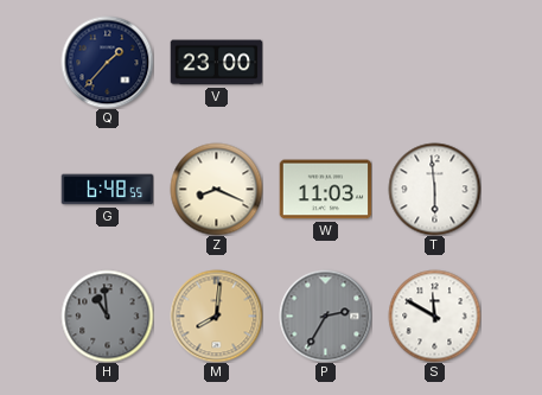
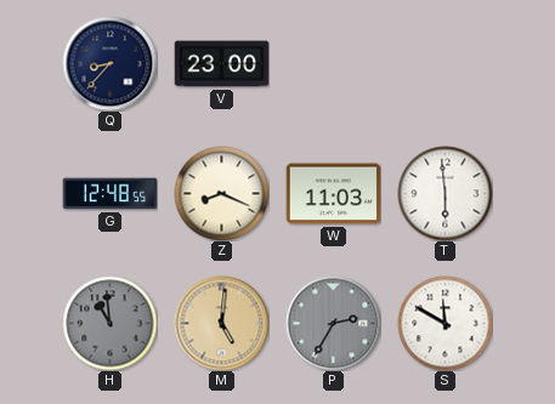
Q: 1:37 -> 8:37 (109, 63)
G: 6:48 -> 12:48 (109, 194)
M: 8:01 -> 5:01 (221, 323)
